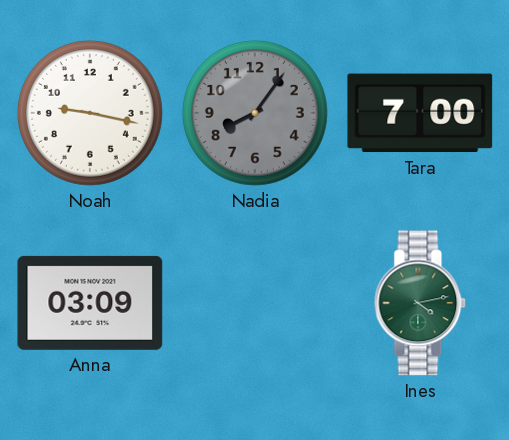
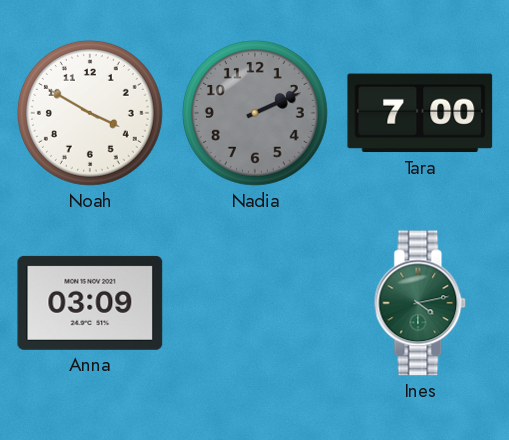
Noah: 9:17 -> 3:50 (90, 113)
Nadia: 8:06 -> 2:11 (255, 113)
